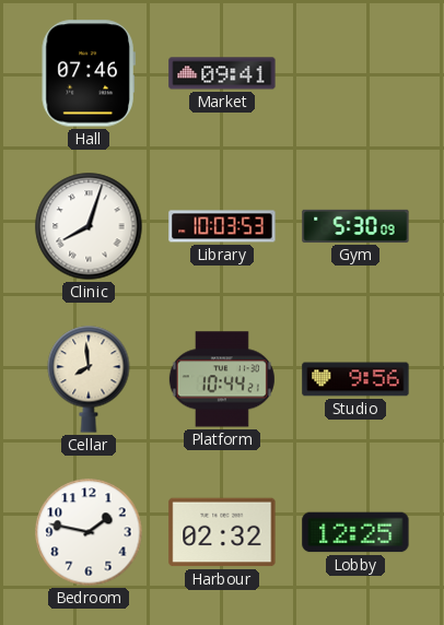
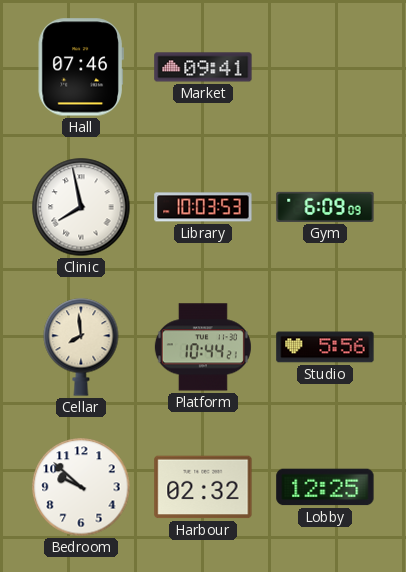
Clinic: 8:03 -> 7:58 (81, 207)
Gym: 5:30 -> 6:09 (325, 207)
Studio: 9:56 -> 5:56 (325, 347)
Bedroom: 1:47 -> 9:52 (81, 487)
